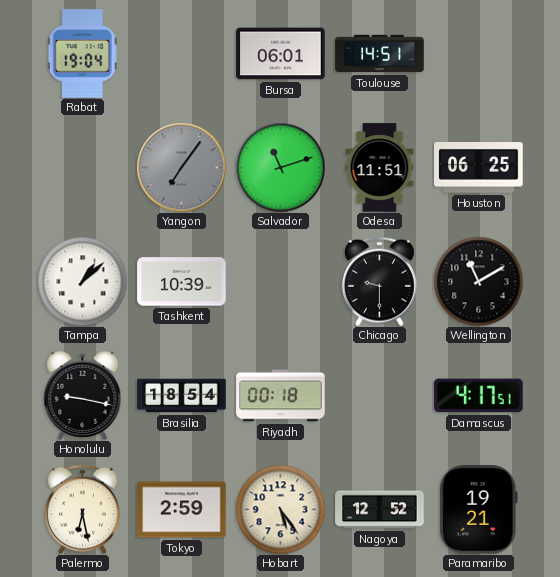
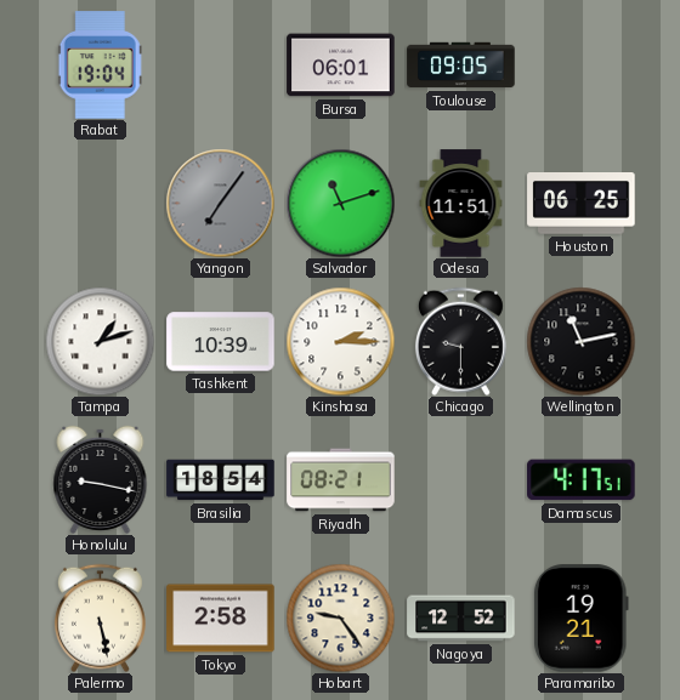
Toulouse: 14:51 -> 09:05 (461, 66)
Tampa: 1:08 -> 1:12 (100, 341)
Kinshasa: none -> 2:15 (340, 341)
Wellington: 11:10 -> 11:13 (580, 341)
Riyadh: 00:18 -> 08:21 (341, 480)
Palermo: 6:28 -> 5:28 (100, 618)
Tokyo: 2:59 -> 2:58 (221, 619)
Hobart: 5:24 -> 9:24 (340, 618)
